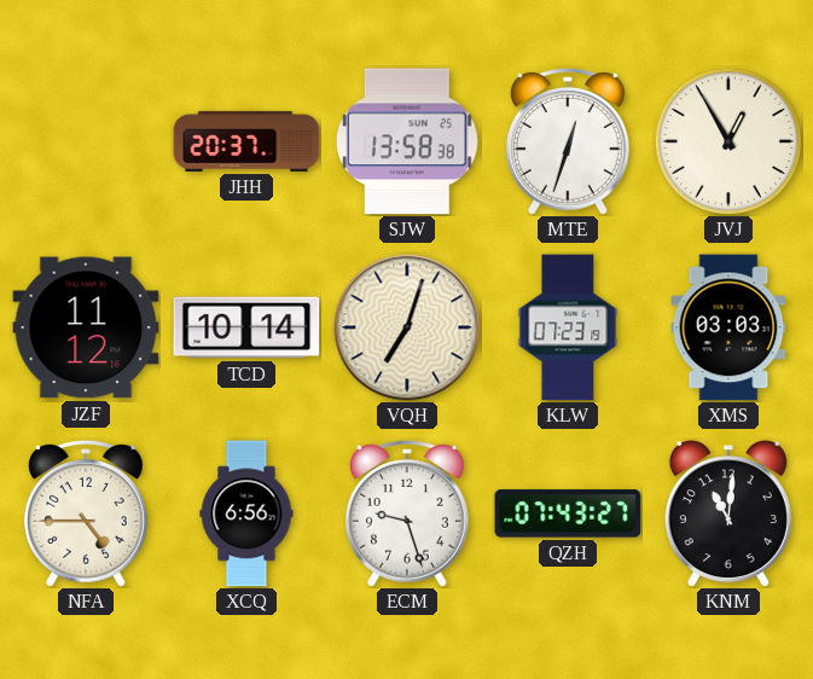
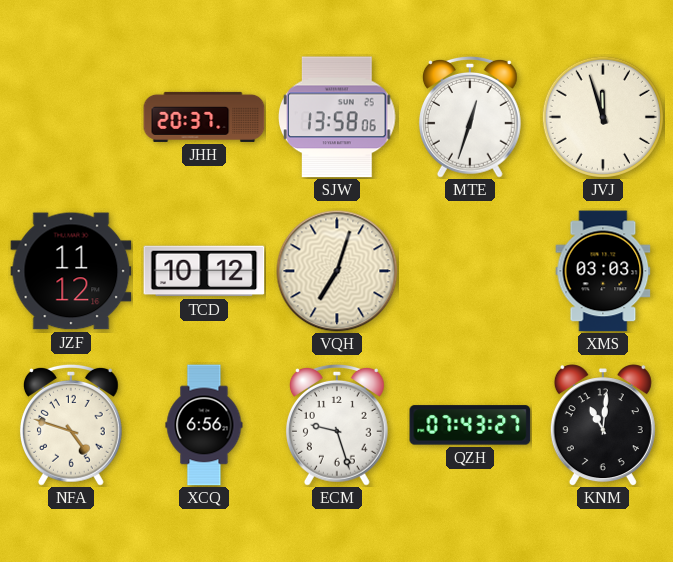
SJW: 13:58:38 -> 13:58:06 (337, 117)
JVJ: 12:55 -> 11:57 (603, 117)
TCD: 10:14 -> 10:12 (204, 271)
KLW: 07:23 -> none (568, 327)
NFA: 4:45 -> 4:48 (71, 425)
